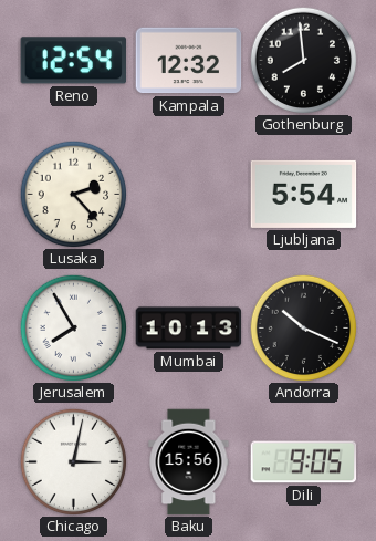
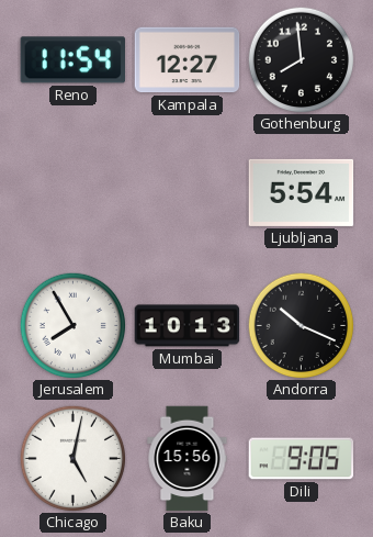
Reno: 12:54 -> 11:54 (74, 60)
Kampala: 12:32 -> 12:27 (188, 60)
Lusaka: 2:23 -> none (73, 194)
Chicago: 3:02 -> 5:02 (72, 458)
